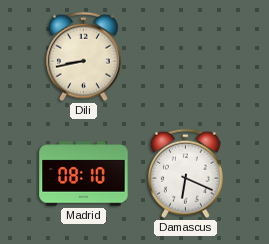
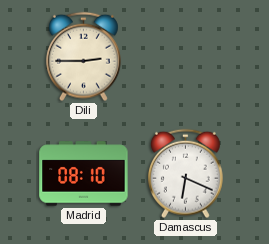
Dili: 8:43 -> 2:45 (83, 57)
